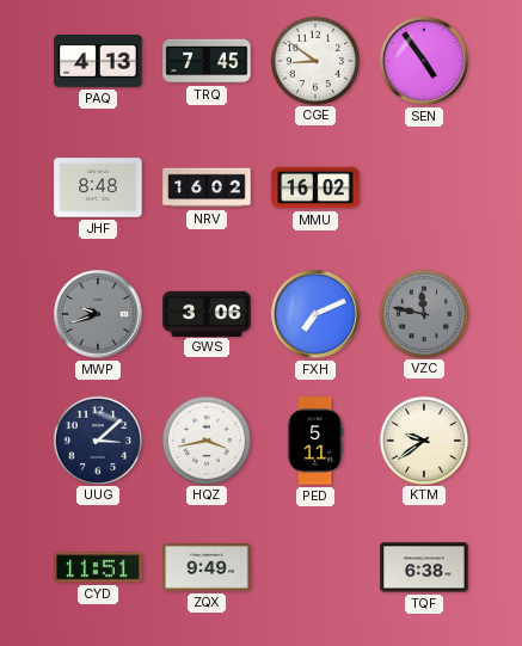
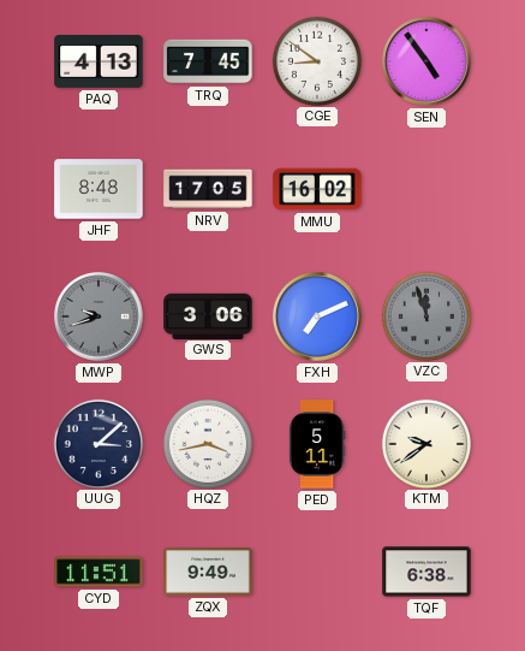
NRV: 16:02 -> 17:05 (208, 189)
VZC: 11:47 -> 11:57 (425, 315)
